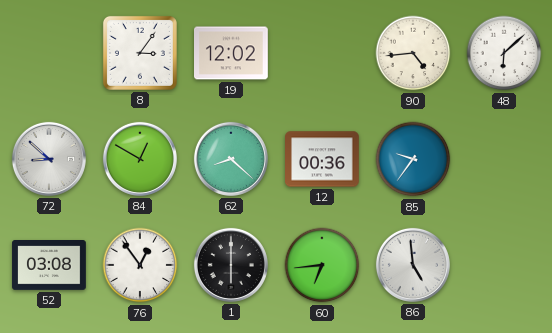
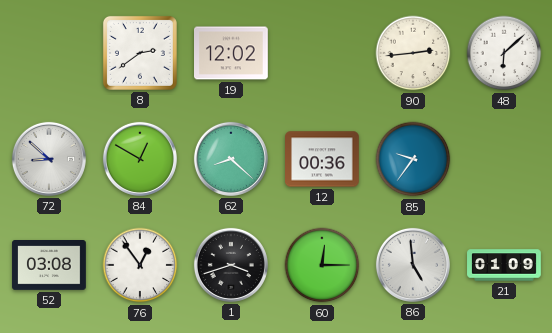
8: 3:06 -> 2:39 (140, 53)
90: 4:44 -> 2:44 (413, 53)
1: 6:00 -> 3:42 (231, 265)
60: 6:44 -> 12:15 (322, 265)
21: none -> 01:09 (504, 265)
